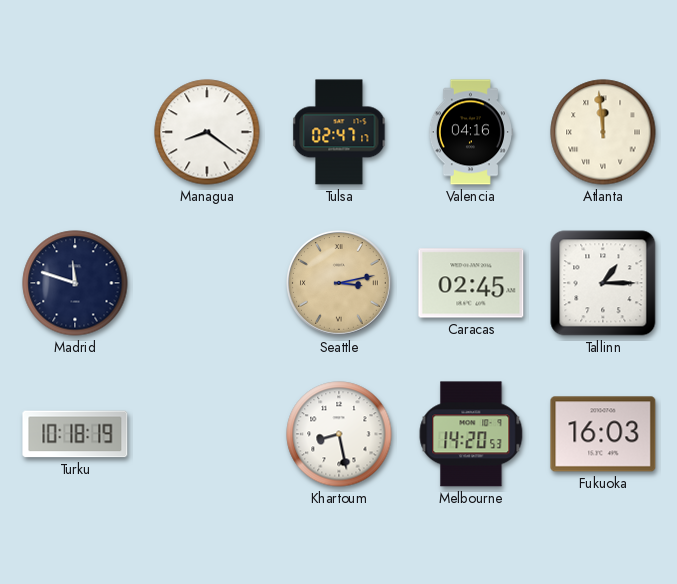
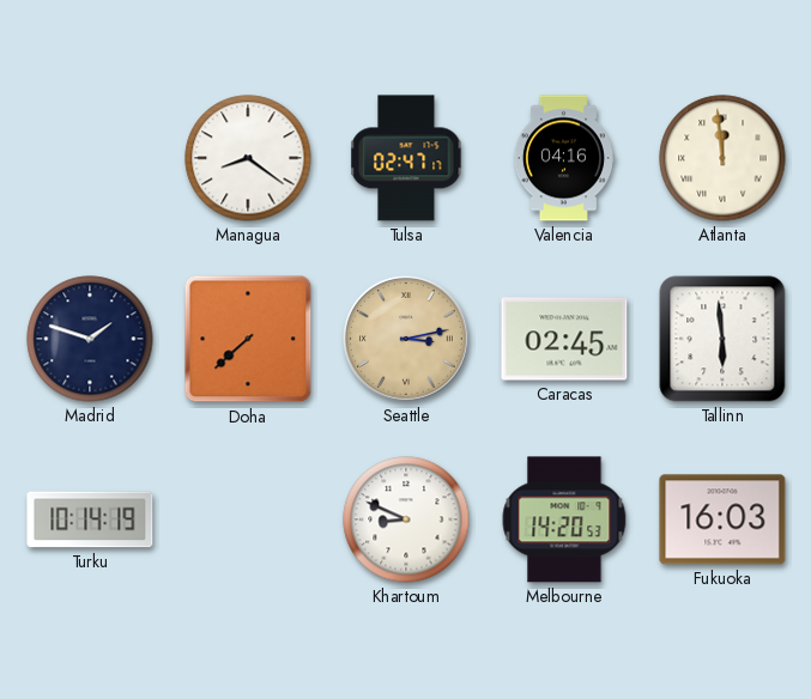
Madrid: 11:48 -> 1:48 (90, 339)
Doha: none -> 7:38 (248, 339)
Tallinn: 1:15 -> 5:59 (722, 339)
Turku: 10:18 -> 10:14 (90, 519)
Khartoum: 8:28 -> 8:49 (406, 519)
